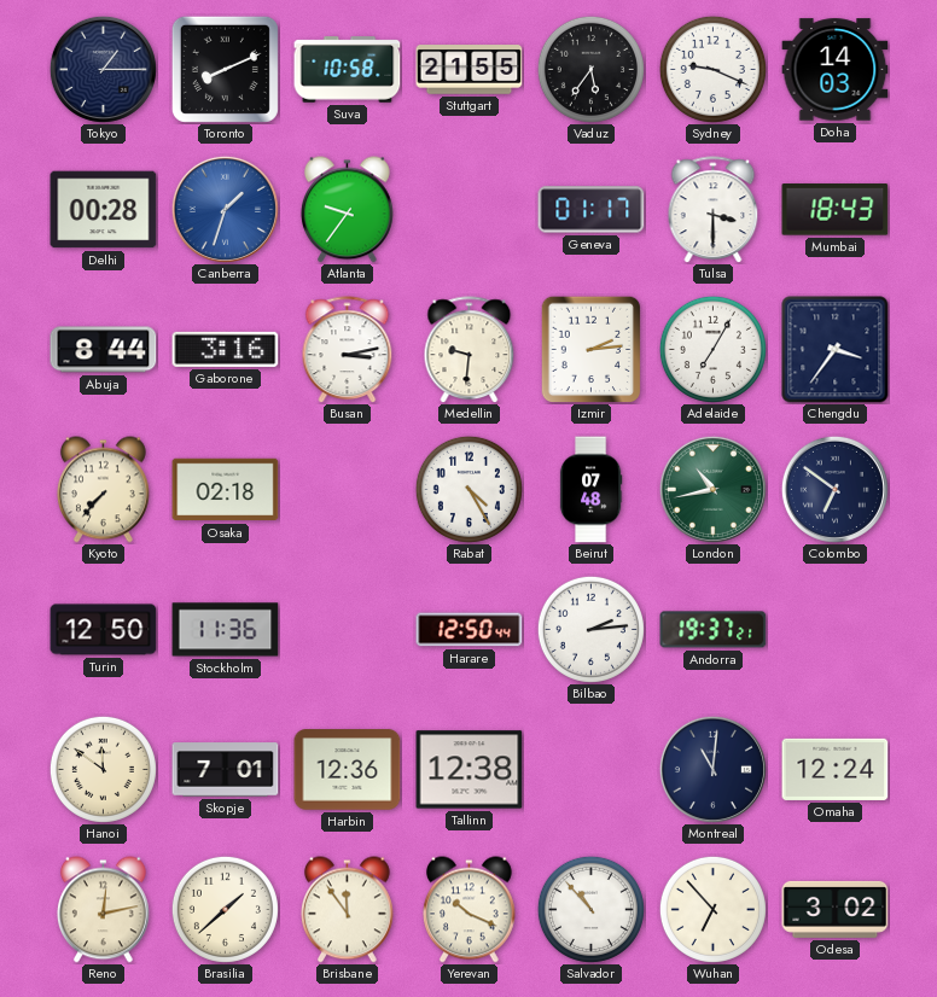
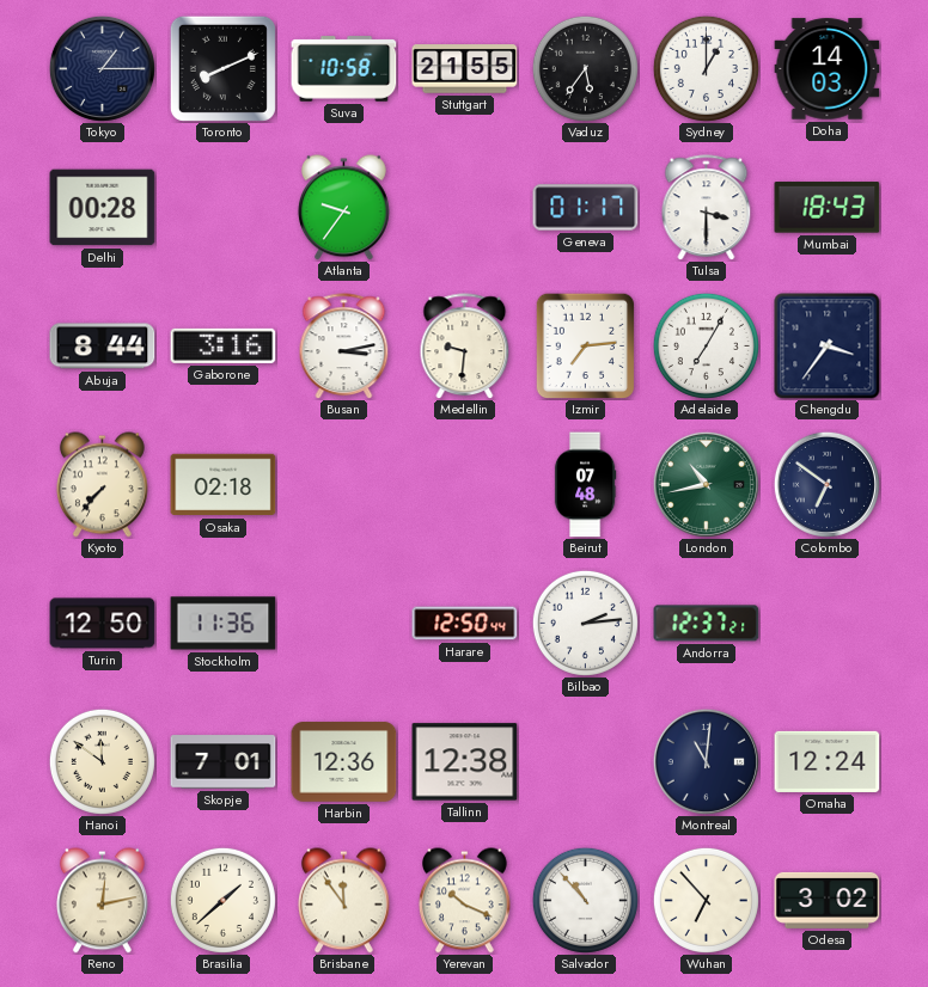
Sydney: 9:19 -> 1:00 (706, 68)
Canberra: 1:33 -> none (225, 209)
Izmir: 2:14 -> 7:14 (586, 345)
Rabat: 4:25 -> none (468, 489)
Andorra: 19:37 -> 12:37 (707, 624)
